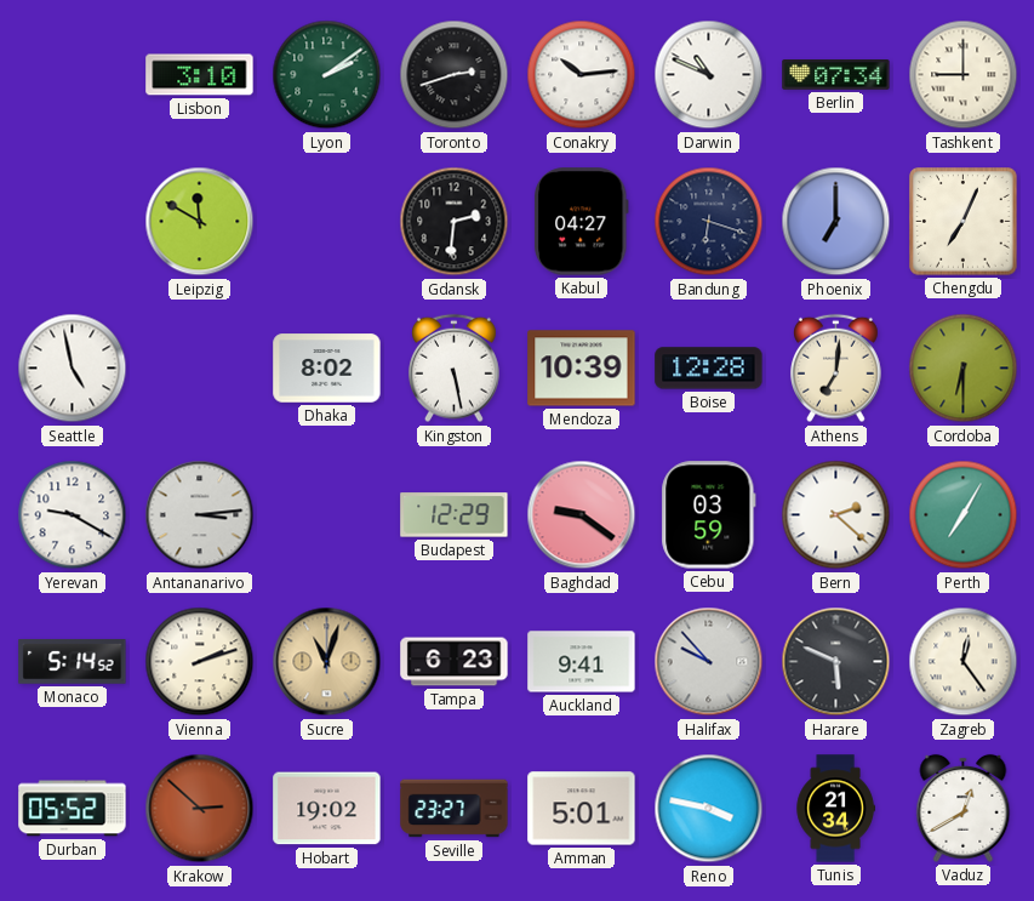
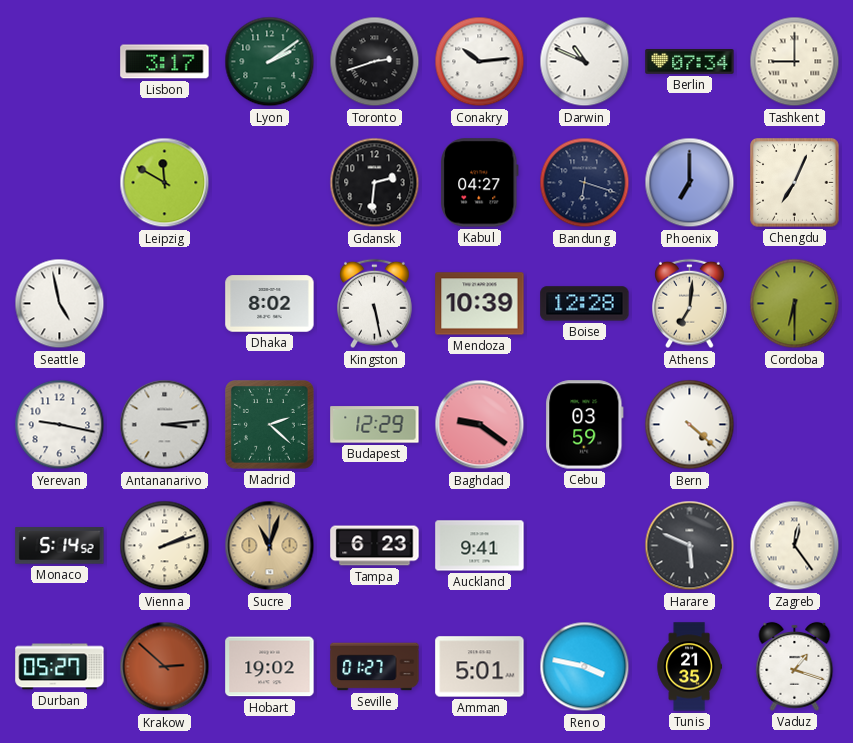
Lisbon: 3:10 -> 3:17 (165, 62)
Yerevan: 9:20 -> 9:17 (60, 425)
Madrid: none -> 2:22 (270, 425)
Bern: 2:22 -> 4:22 (690, 425)
Perth: 7:05 -> none (964, 515)
Halifax: 9:53 -> none (709, 662)
Durban: 05:52 -> 05:27 (60, 667)
Seville: 23:27 -> 01:27 (375, 667)
Tunis: 21:34 -> 21:35 (689, 667)
Vaduz: 12:40 -> 1:18 (795, 666)
